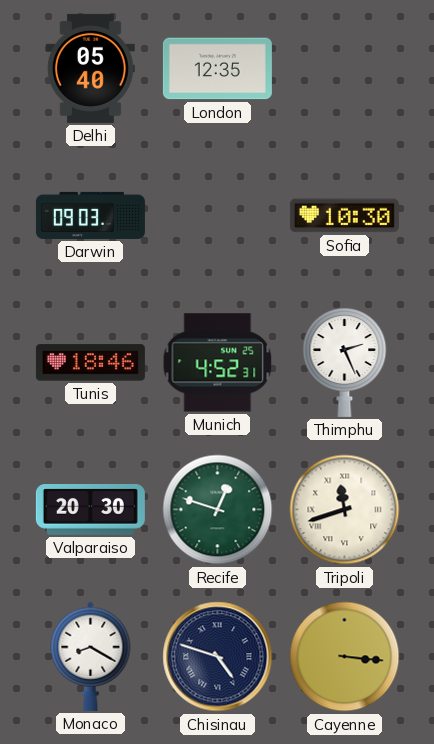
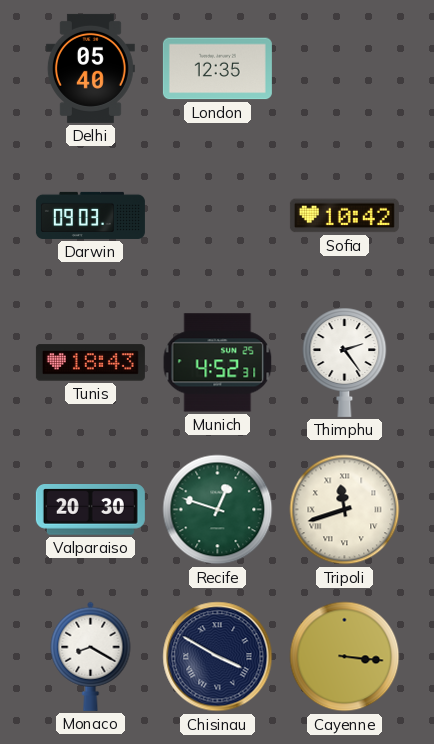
Sofia: 10:30 -> 10:42 (344, 216)
Tunis: 18:46 -> 18:43 (90, 363)
Thimphu: 2:26 -> 2:24 (345, 362)
Chisinau: 4:48 -> 3:50 (218, 657)
